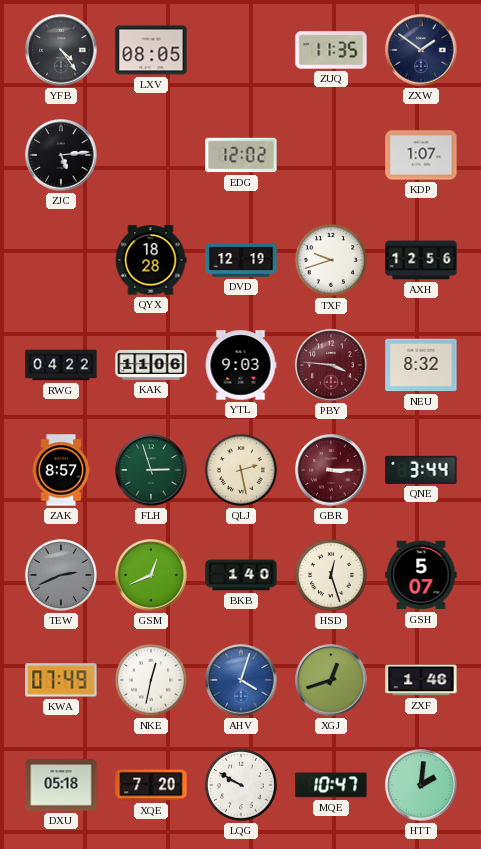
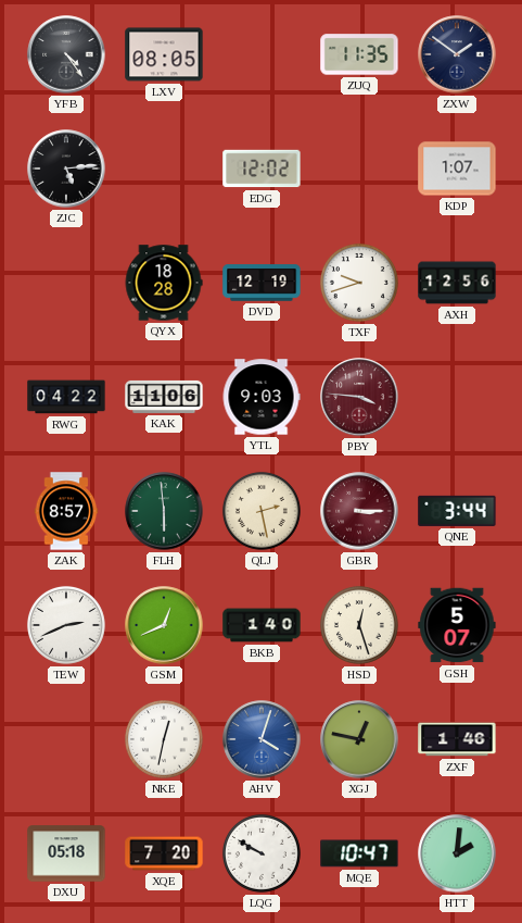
NEU: 8:32 -> none (421, 365)
FLH: 2:57 -> 5:59 (164, 511)
TEW dial: grey -> white (66, 625)
KWA: 07:49 -> none (61, 680)
XGJ: 12:42 -> 12:47 (359, 739)
